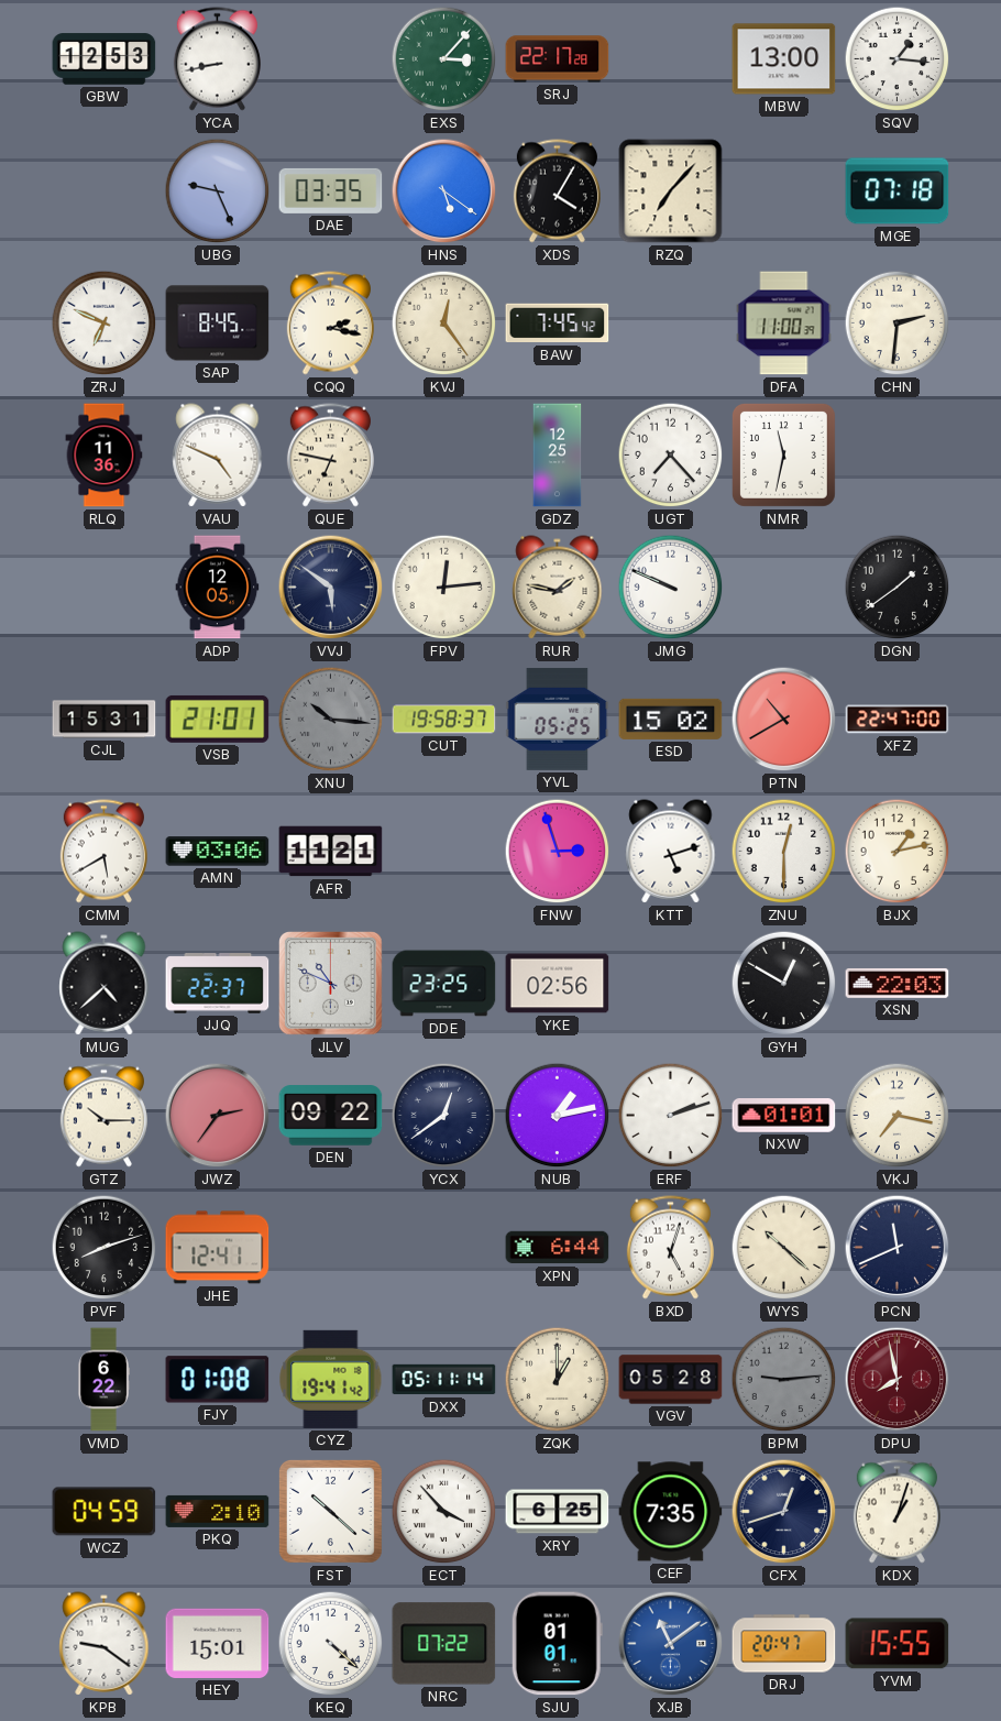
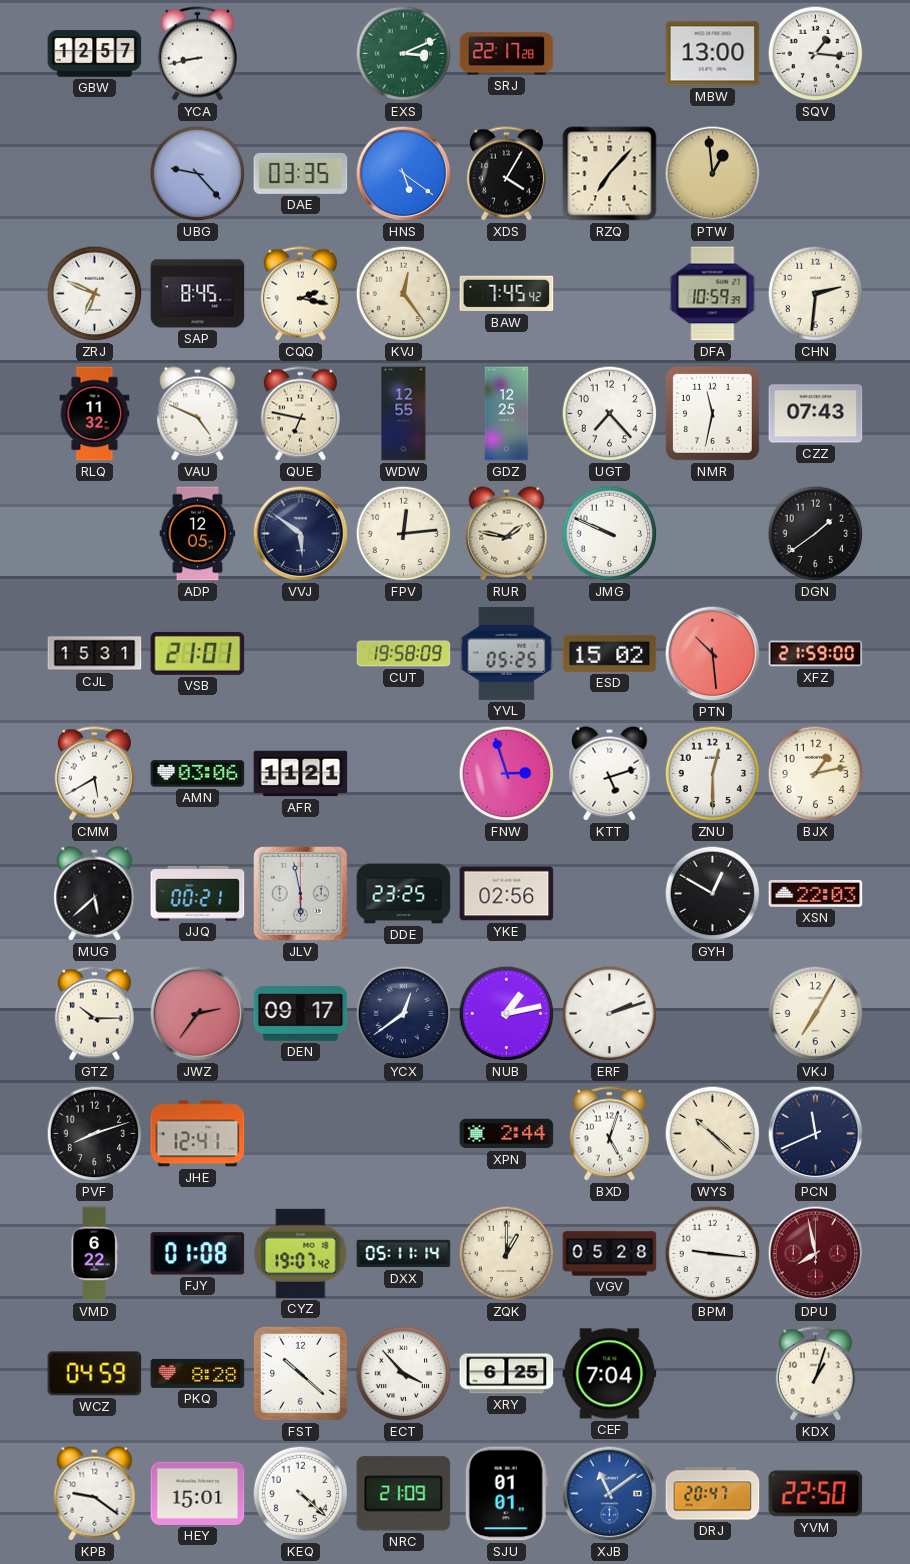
GBW: 12:53 -> 12:57 (95, 54)
EXS: 3:07 -> 3:11 (404, 54)
UBG: 9:26 -> 9:23 (198, 174)
PTW: none -> 12:59 (713, 174)
MGE: 07:18 -> none (898, 191)
DFA: 11:00 -> 10:59 (713, 294)
RLQ: 11:36 -> 11:32 (95, 414)
WDW: none -> 12:55 (404, 414)
CZZ: none -> 07:43 (816, 414)
XNU: 10:16 -> none (331, 720)
CUT: 19:58:37 -> 19:58:09 (404, 654)
PTN: 10:40 -> 10:29 (713, 654)
XFZ: 22:47 -> 21:59 (816, 654)
MUG: 4:38 -> 5:38 (95, 894)
JJQ: 22:37 -> 00:21 (198, 894)
JLV: 10:49 -> 5:58 (301, 894)
DEN: 09:22 -> 09:17 (301, 1014)
NXW: 01:01 -> none (784, 1116)
VKJ: 7:17 -> 7:05 (816, 1014)
XPN: 6:44 -> 2:44 (507, 1134)
CYZ: 19:41 -> 19:07 (301, 1253)
BPM: 9:14 -> 9:16 (713, 1254)
BPM dial: grey -> white (713, 1254)
PKQ: 2:10 -> 8:28 (198, 1373)
CEF: 7:35 -> 7:04 (610, 1374)
CFX: 12:42 -> none (784, 1512)
NRC: 07:22 -> 21:09 (404, 1494)
YVM: 15:55 -> 22:50 (816, 1494)
